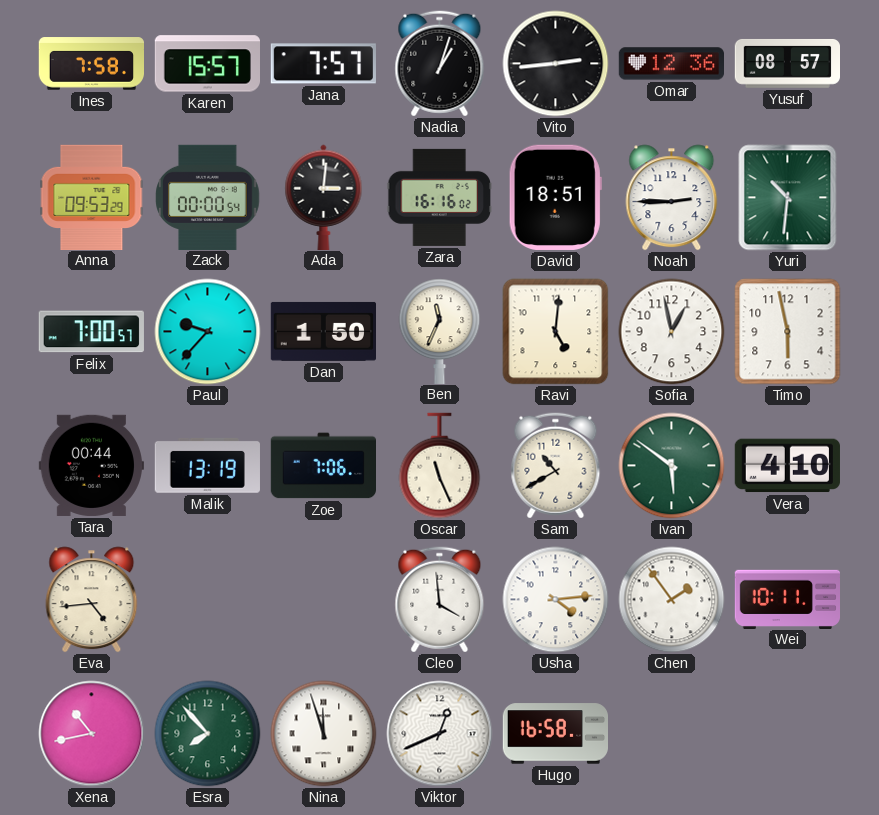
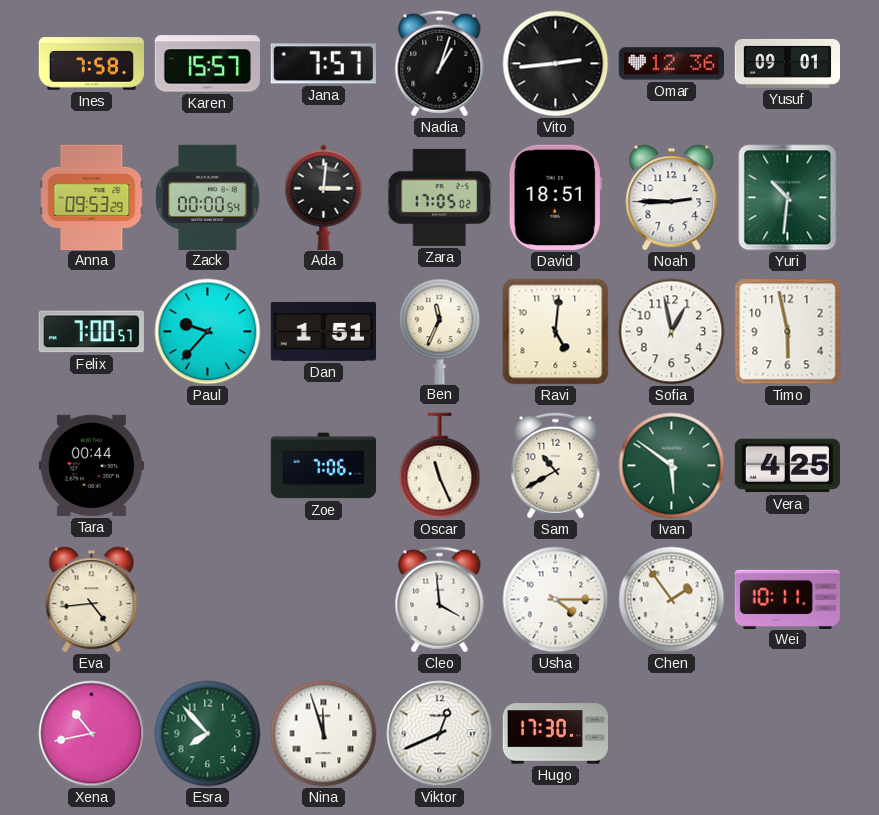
Yusuf: 08:57 -> 09:01 (787, 63)
Zara: 16:16 -> 17:05 (439, 197)
Dan: 1:50 -> 1:51 (323, 331)
Malik: 13:19 -> none (207, 465)
Vera: 4:10 -> 4:25 (787, 466)
Usha: 4:14 -> 4:15 (556, 600)
Hugo: 16:58 -> 17:30 (555, 734)
